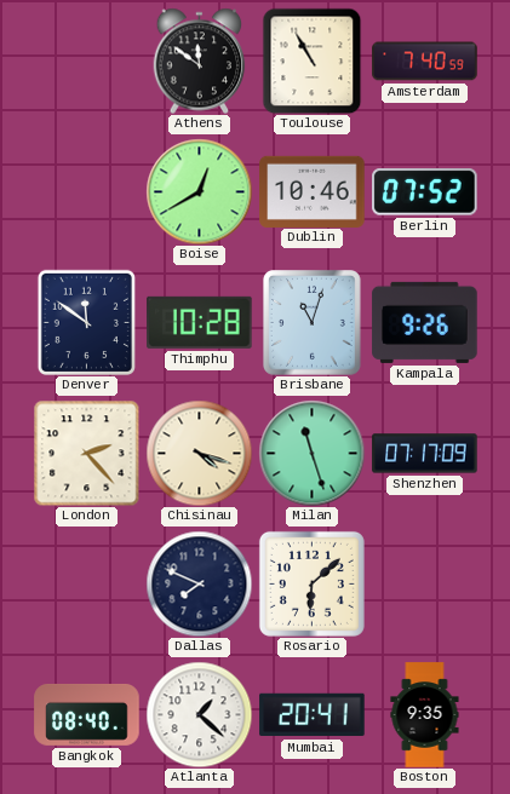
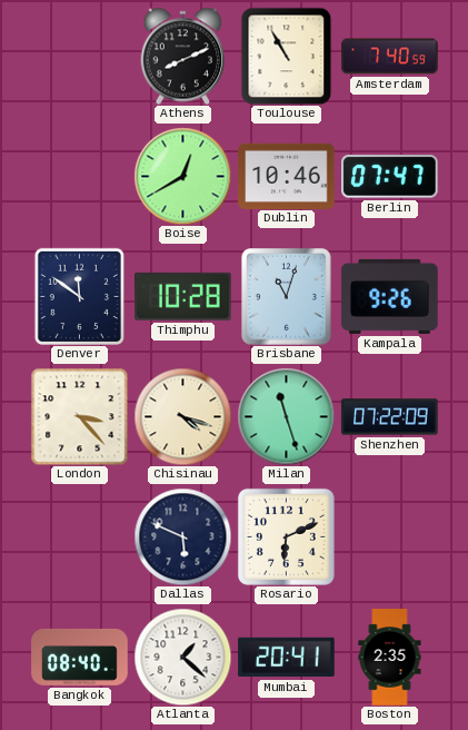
Athens: 11:51 -> 8:11 (183, 56)
Berlin: 07:52 -> 07:47 (390, 177)
London: 2:23 -> 3:23 (79, 416)
Shenzhen: 07:17 -> 07:22 (390, 417)
Dallas: 7:49 -> 5:49 (182, 536)
Rosario: 6:08 -> 6:11 (286, 536)
Boston: 9:35 -> 2:35 (390, 658)
